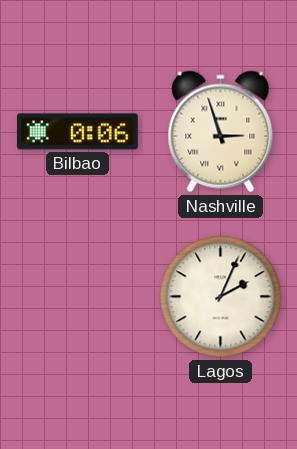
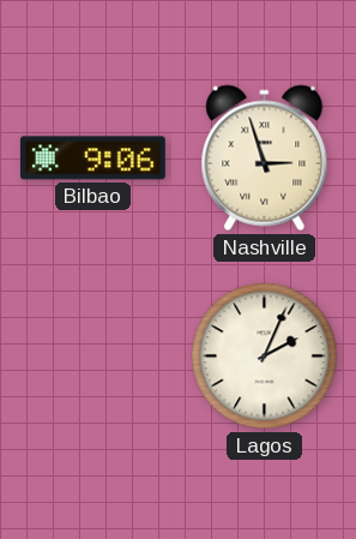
Bilbao: 0:06 -> 9:06 (92, 158)
